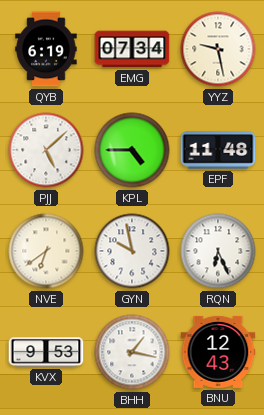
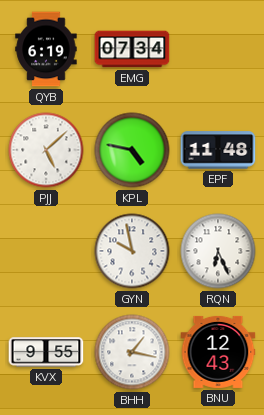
YYZ: 9:28 -> none (218, 49)
KPL: 4:45 -> 4:47 (132, 150)
NVE: 6:39 -> none (46, 251)
KVX: 9:53 -> 9:55 (46, 352)
